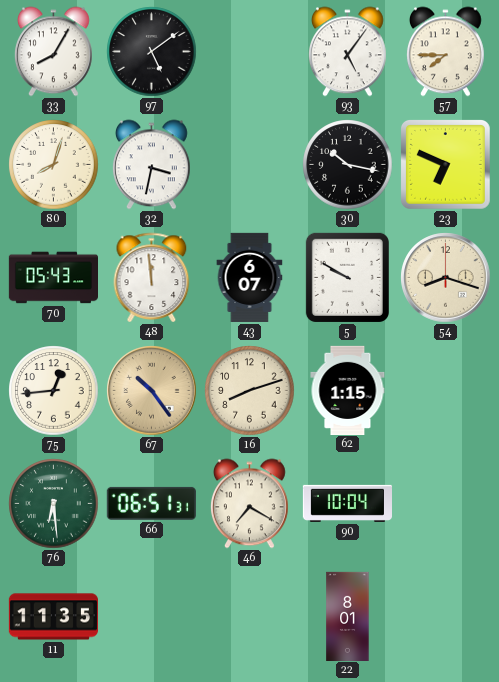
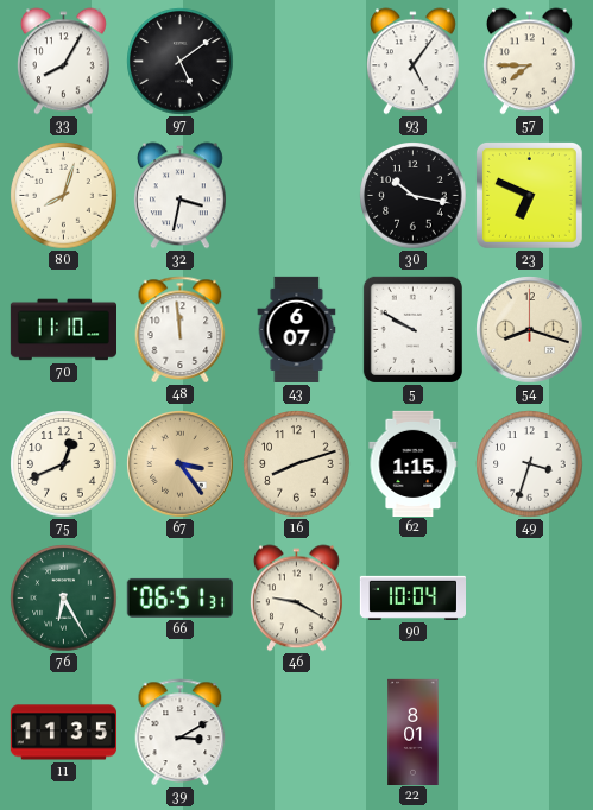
70: 05:43 -> 11:10 (63, 330)
75: 12:44 -> 12:41 (64, 464)
67: 10:24 -> 3:24 (181, 464)
49: none -> 3:33 (530, 464)
76: 6:29 -> 6:25 (64, 599)
46: 7:20 -> 9:20 (296, 599)
39: none -> 3:10 (181, 732)
